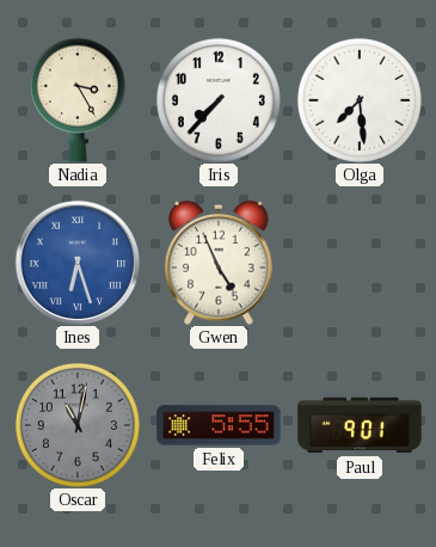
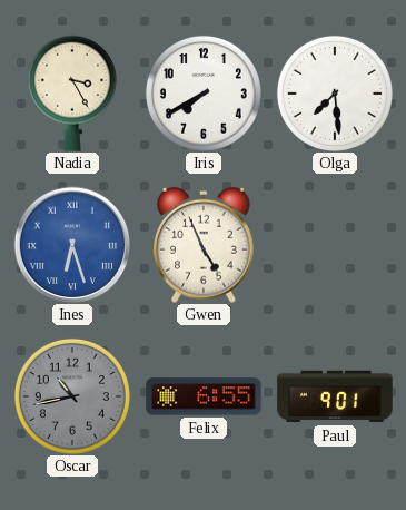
Iris: 7:37 -> 7:40 (204, 94)
Oscar: 11:02 -> 10:43 (72, 396)
Felix: 5:55 -> 6:55 (204, 396)
